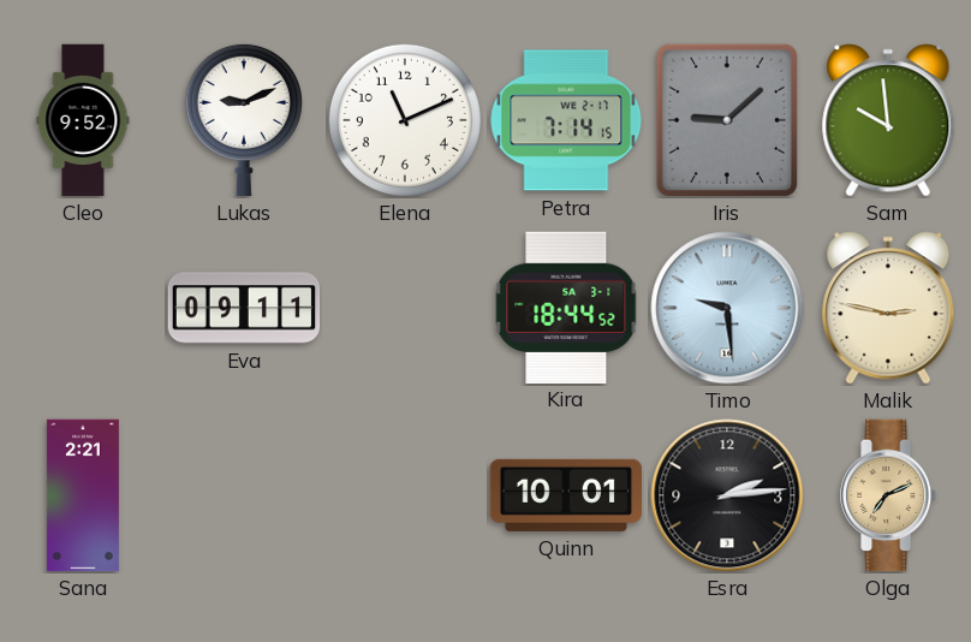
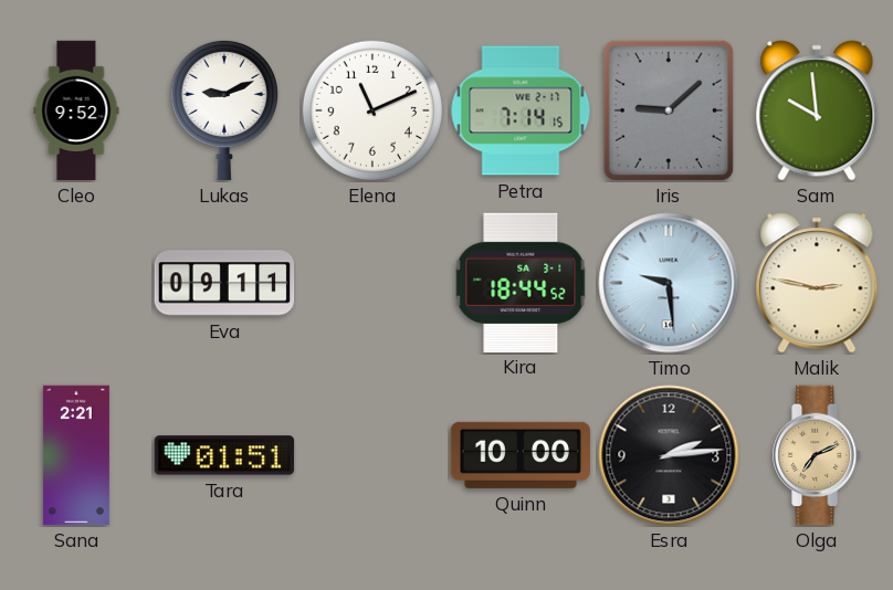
Tara: none -> 01:51 (224, 455)
Quinn: 10:01 -> 10:00 (519, 455)
